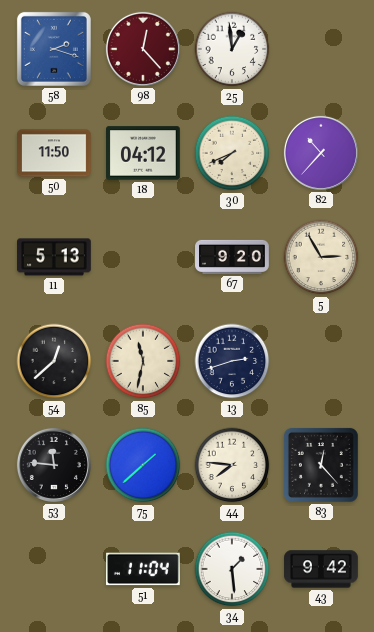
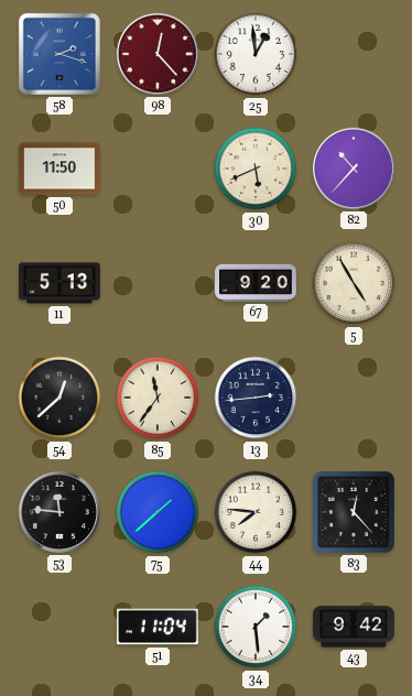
18: 04:12 -> none (144, 153)
30: 7:41 -> 5:41 (256, 168)
5: 2:55 -> 4:55 (354, 283)
85: 11:32 -> 11:36 (158, 398)
13: 2:42 -> 2:44 (256, 398)
